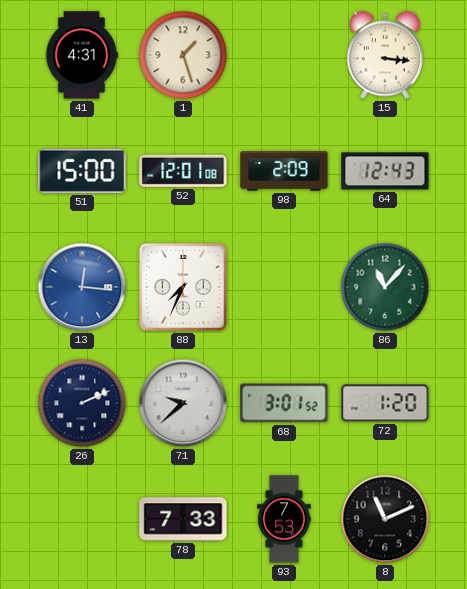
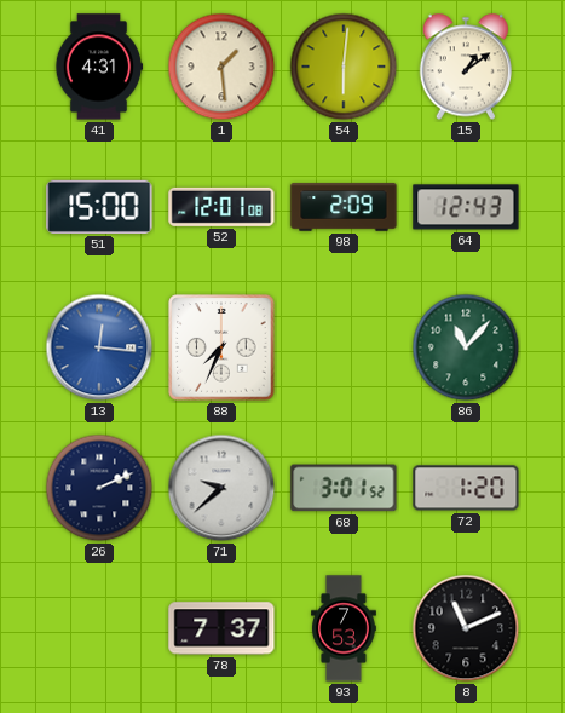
1: 1:27 -> 1:29 (221, 67)
54: none -> 6:01 (344, 67)
15: 3:16 -> 1:09 (465, 67)
78: 7:33 -> 7:37 (221, 628)
